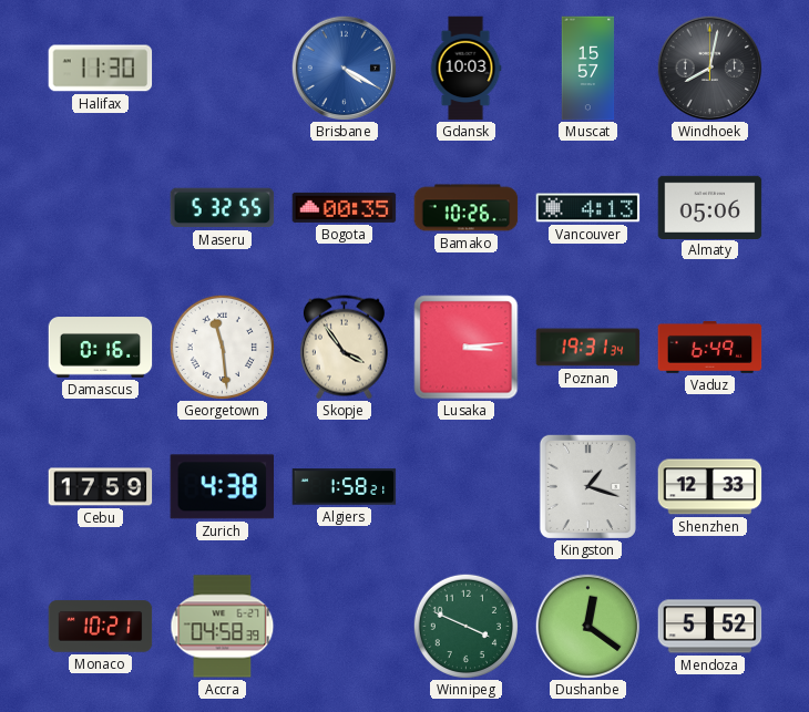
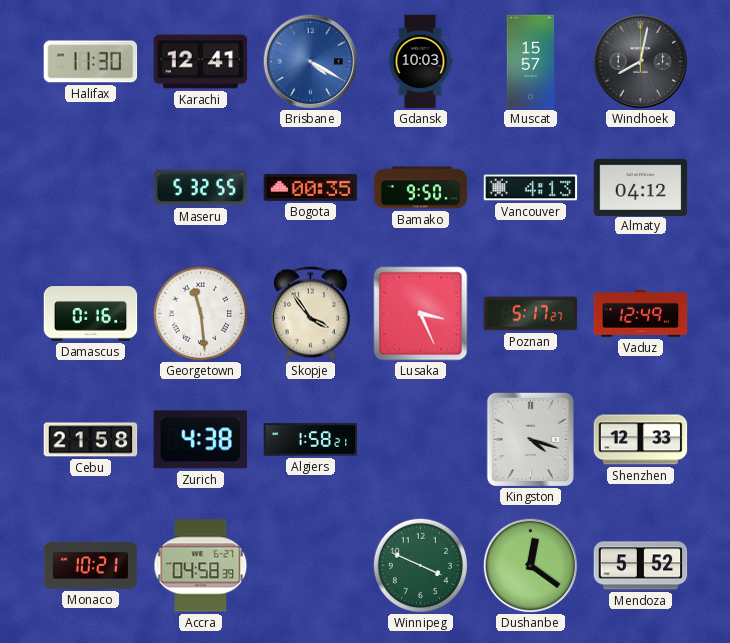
Karachi: none -> 12:41 (201, 62)
Bamako: 10:26 -> 9:50 (421, 188)
Almaty: 05:06 -> 04:12 (641, 187)
Lusaka: 3:14 -> 3:26 (421, 314)
Poznan: 19:31 -> 5:17 (531, 314)
Vaduz: 6:49 -> 12:49 (641, 313)
Cebu: 17:59 -> 21:58 (91, 440)
Kingston: 1:18 -> 4:18 (530, 439)
